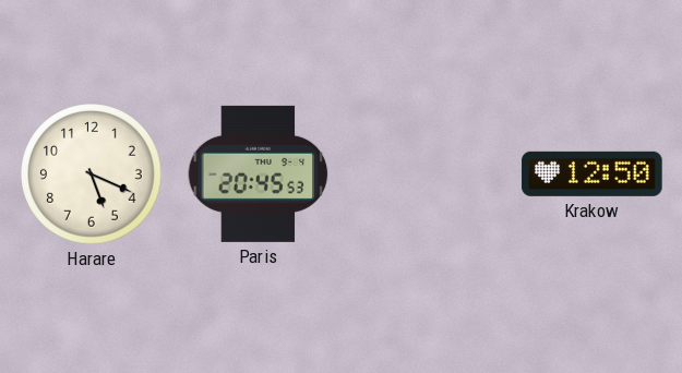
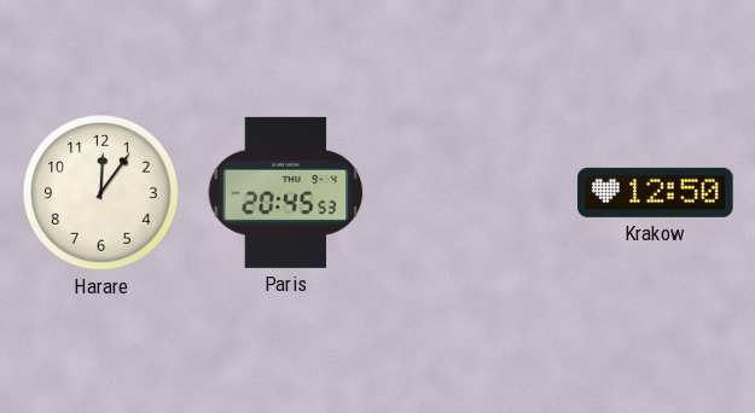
Harare: 5:19 -> 12:06 (101, 193)
